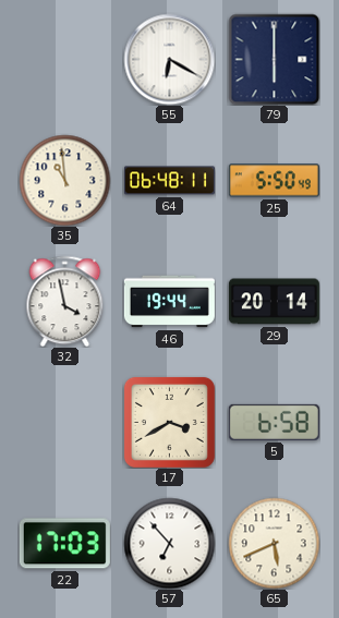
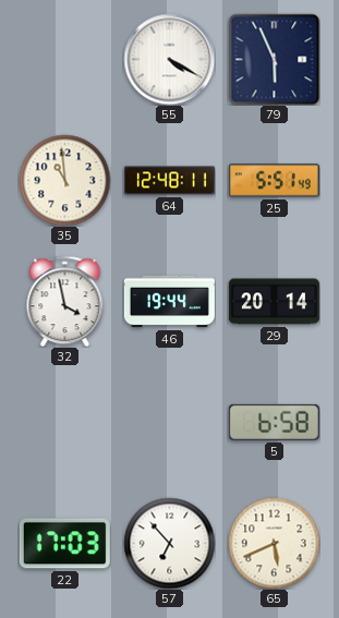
55: 6:20 -> 4:20 (169, 59)
79: 6:00 -> 5:56 (274, 59)
64: 06:48 -> 12:48 (169, 181)
25: 5:50 -> 5:51 (274, 181)
17: 3:40 -> none (169, 422)
